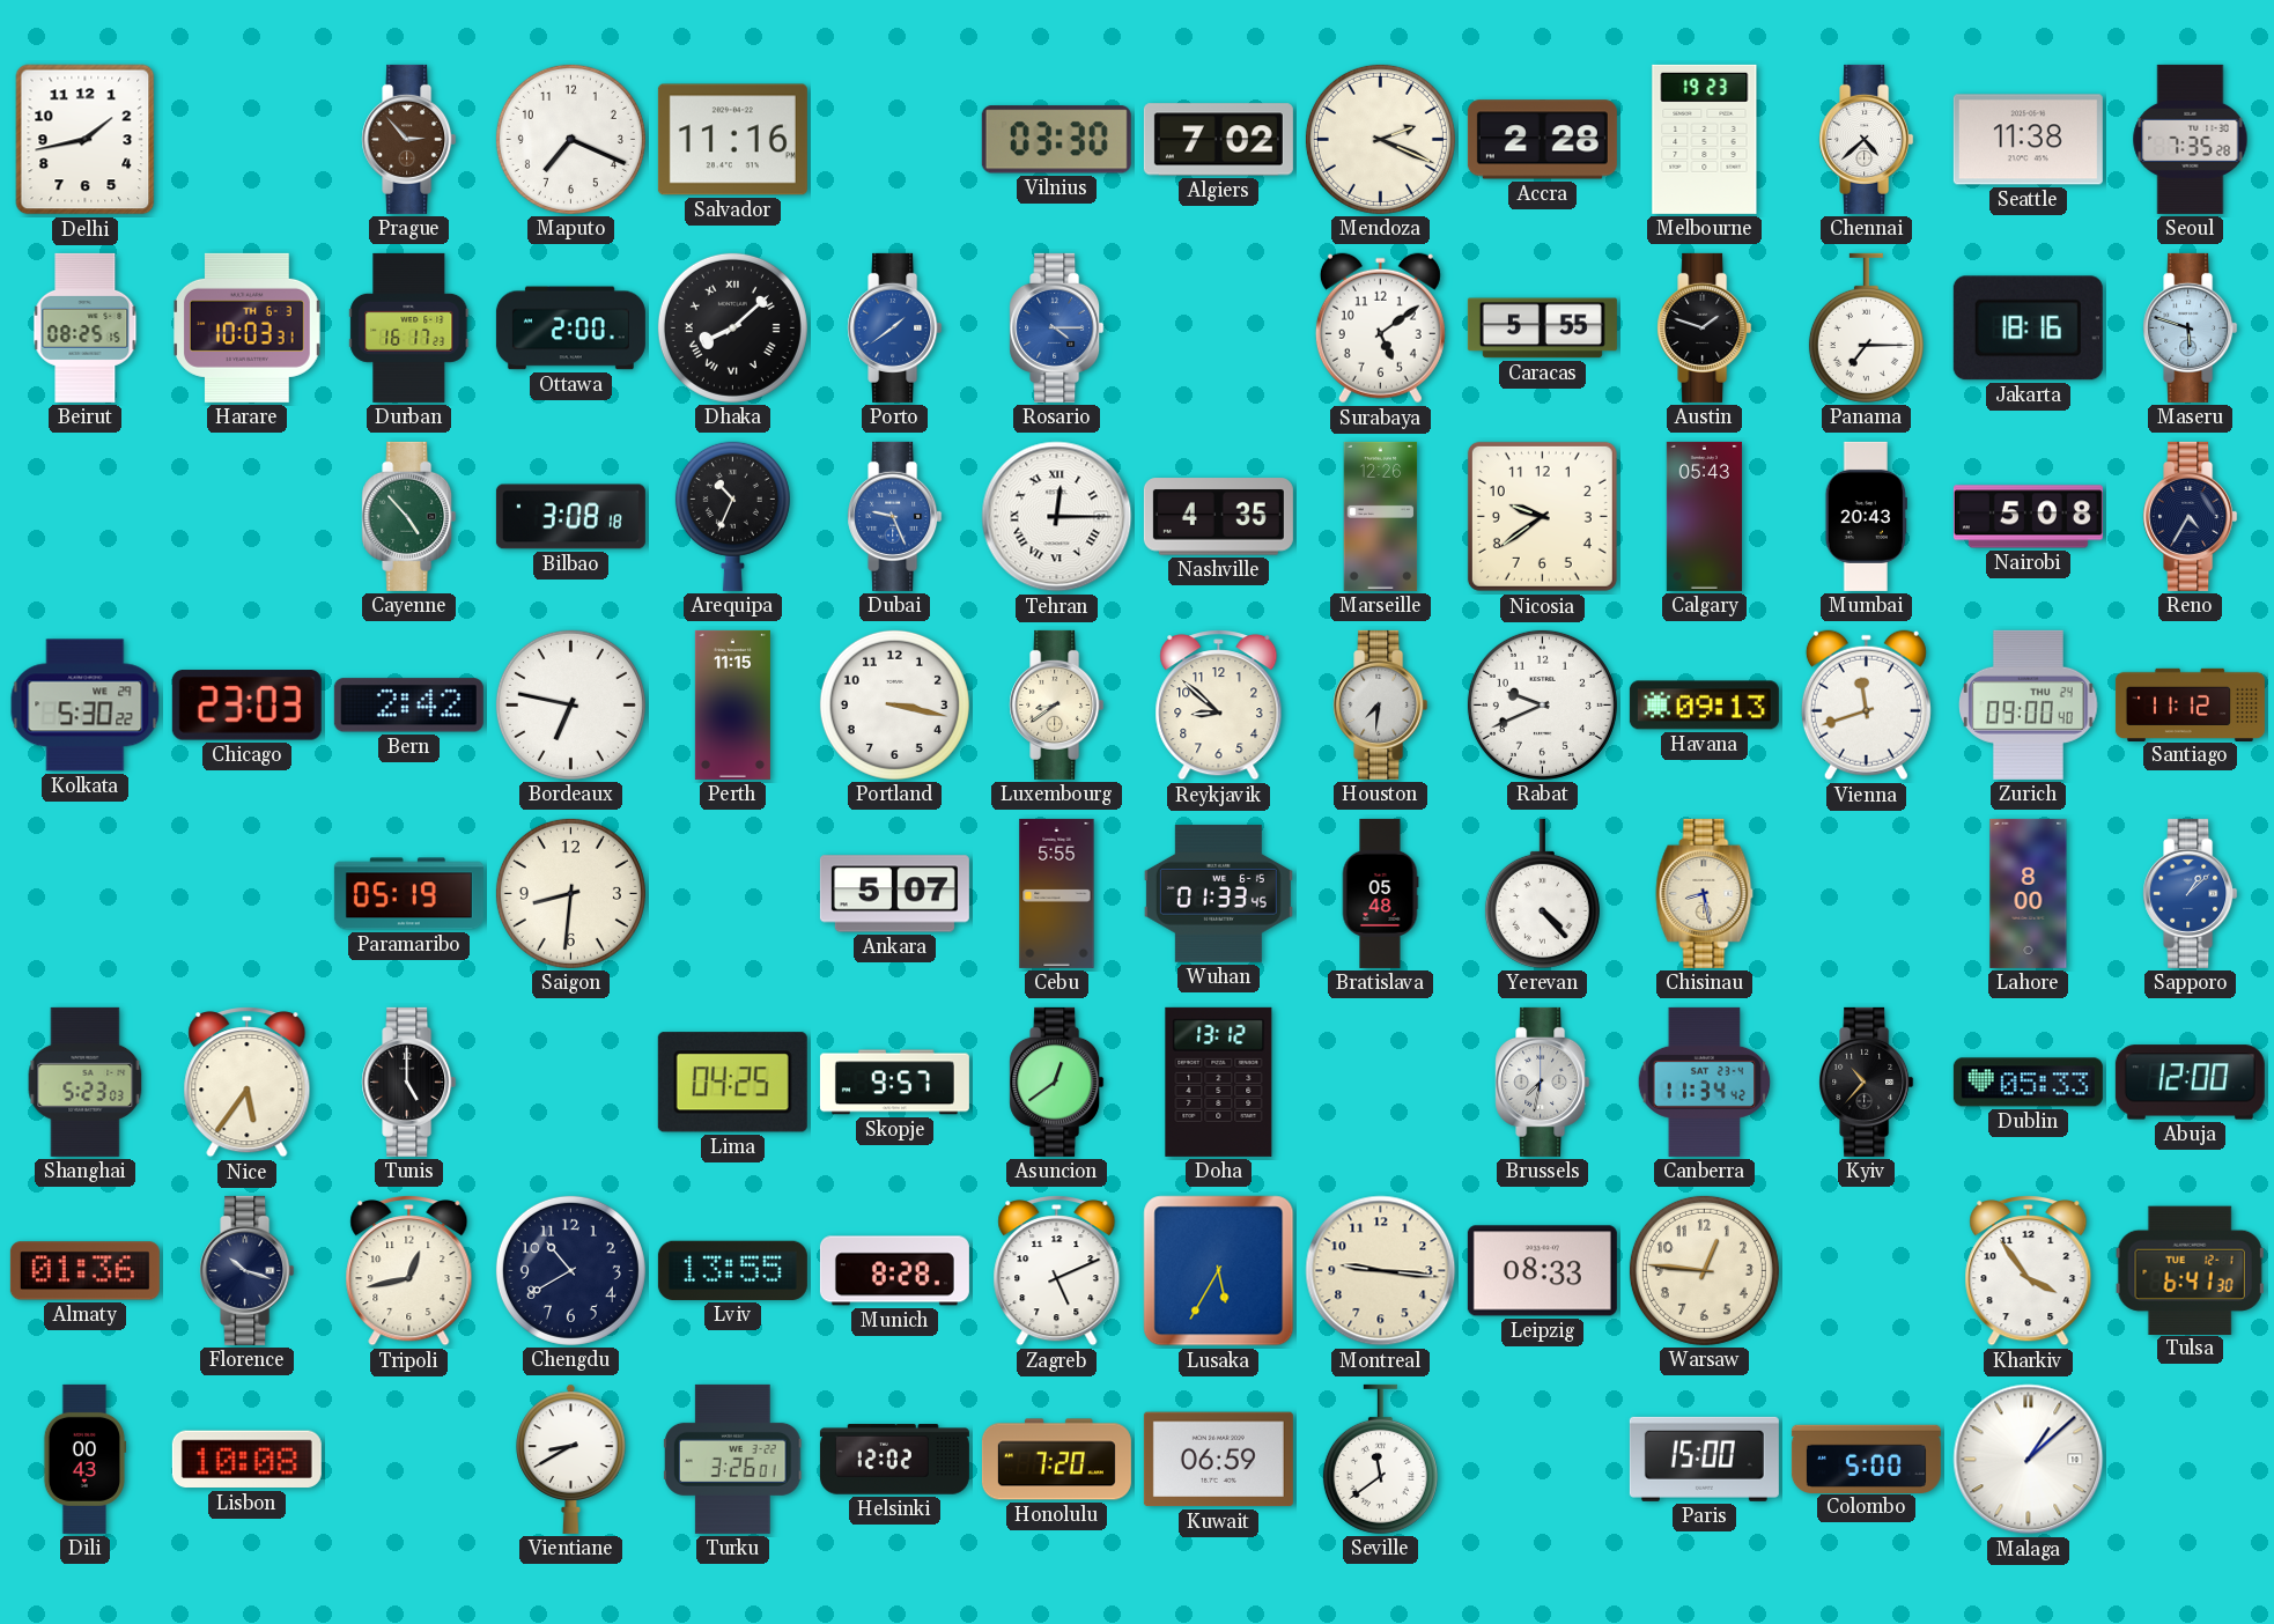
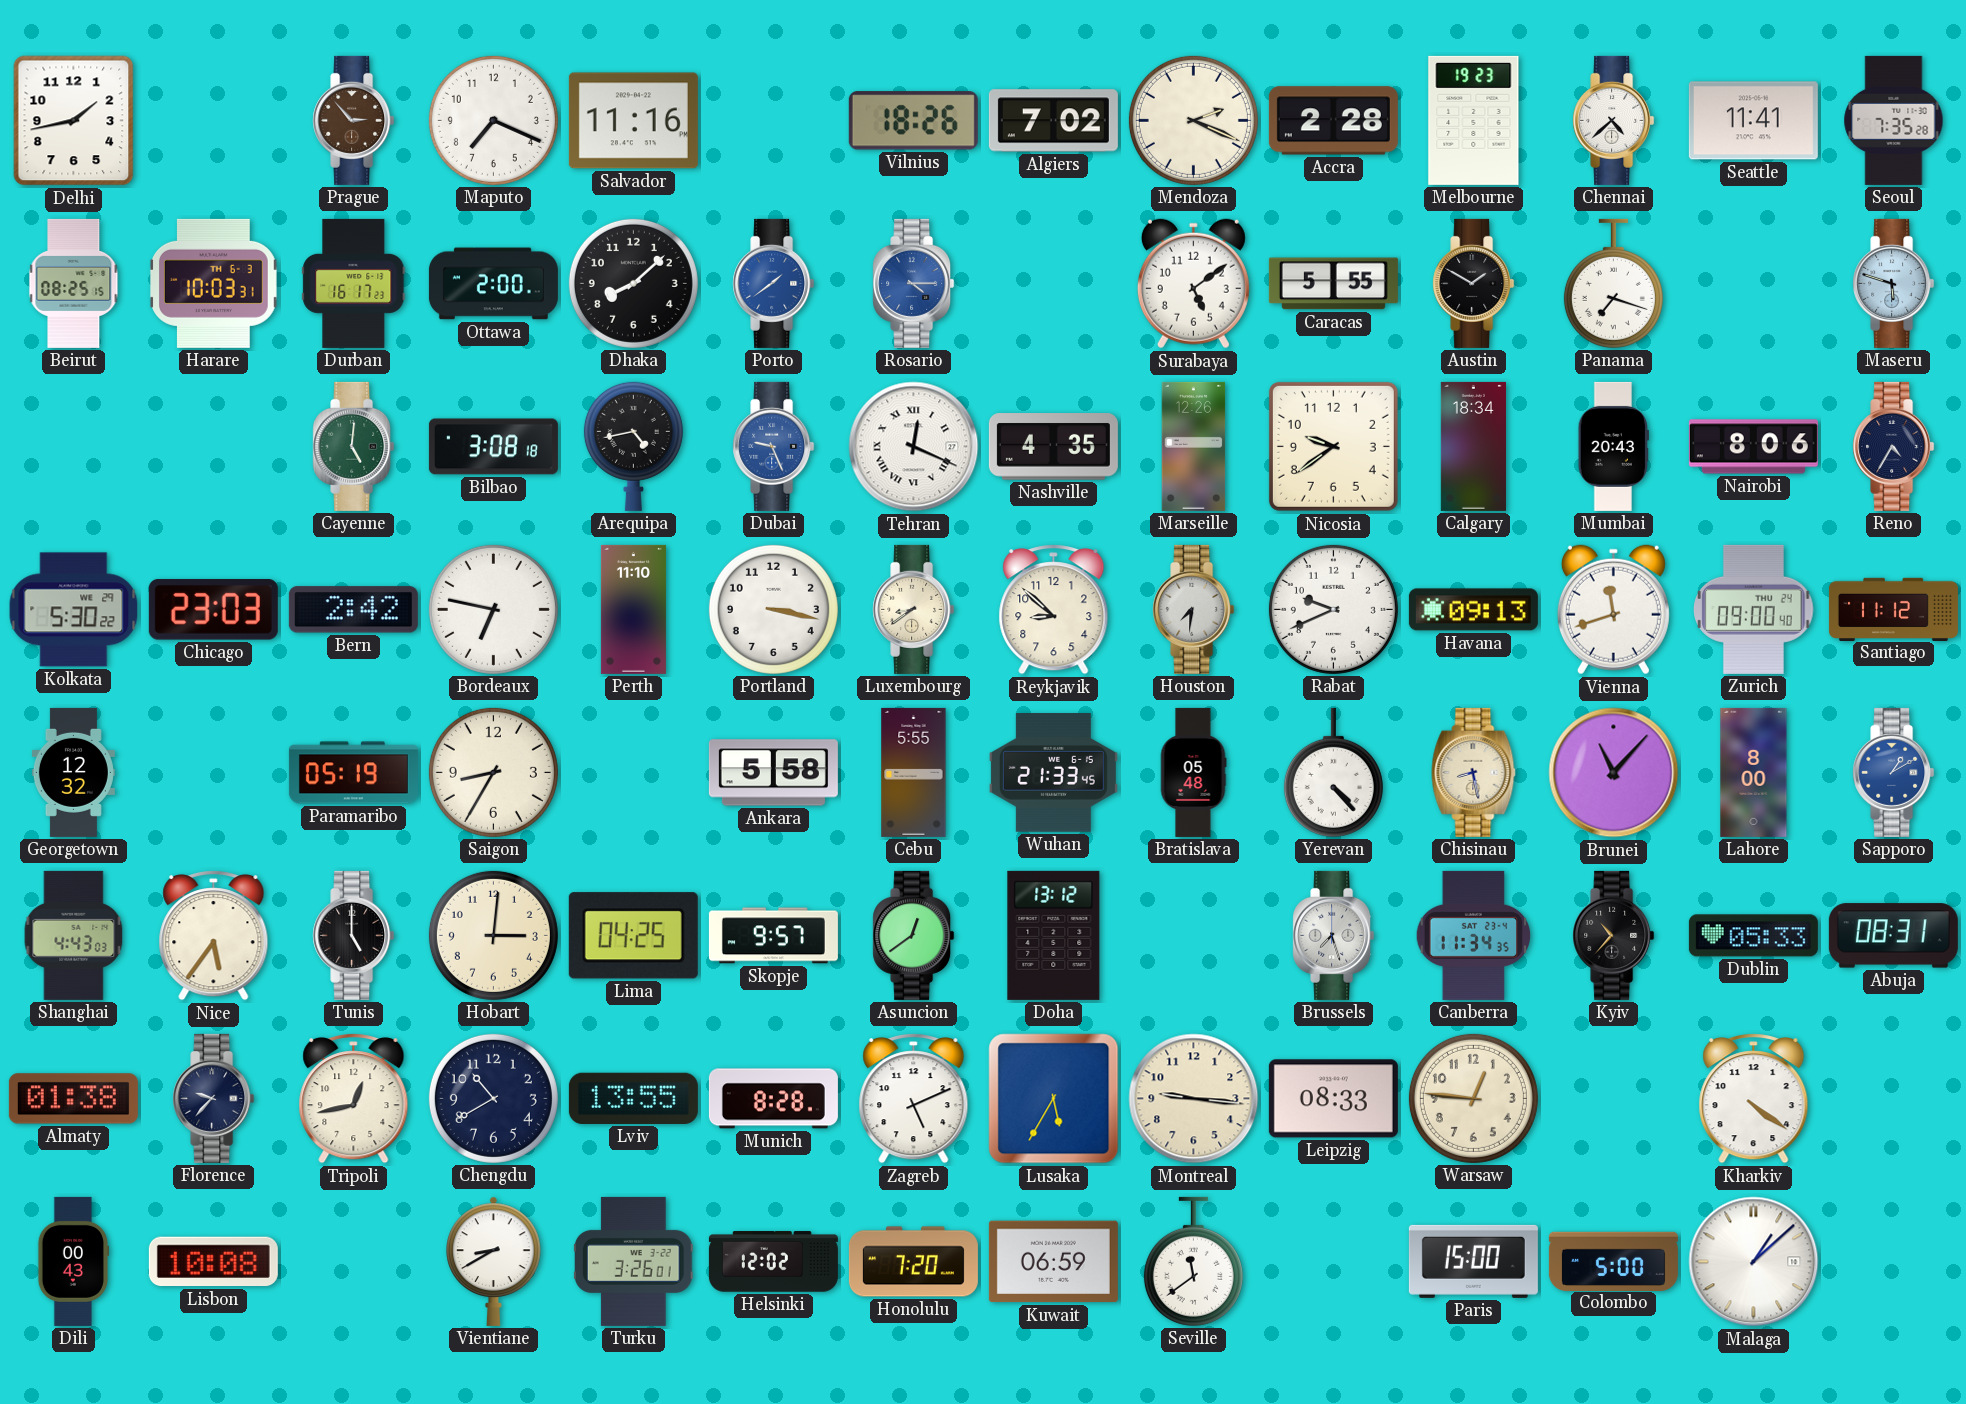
Vilnius: 03:30 -> 18:26 (913, 121)
Seattle: 11:38 -> 11:41 (1753, 121)
Dhaka numerals: Roman -> Arabic (633, 283)
Austin: 1:48 -> 1:50 (1474, 283)
Panama: 7:15 -> 7:18 (1613, 283)
Jakarta: 18:16 -> none (2028, 329)
Cayenne: 4:53 -> 5:01 (354, 446)
Arequipa: 10:34 -> 4:43 (633, 446)
Tehran: 12:15 -> 12:19 (914, 447)
Calgary: 05:43 -> 18:34 (1473, 446)
Nairobi: 5:08 -> 8:06 (1753, 447)
Perth: 11:15 -> 11:10 (633, 609)
Georgetown: none -> 12:32 (73, 772)
Saigon: 8:31 -> 8:35 (493, 772)
Ankara: 5:07 -> 5:58 (773, 773)
Wuhan: 01:33 -> 21:33 (1053, 773)
Brunei: none -> 11:07 (1614, 773)
Sapporo: 1:08 -> 1:10 (1894, 772)
Shanghai: 5:23 -> 4:43 (74, 935)
Hobart: none -> 3:01 (493, 935)
Brussels: 7:32 -> 7:27 (1334, 935)
Canberra: 11:34:42 -> 11:34:35 (1474, 935)
Abuja: 12:00 -> 08:31 (1893, 936)
Almaty: 01:36 -> 01:38 (73, 1099)
Florence: 10:18 -> 9:37 (214, 1098)
Kharkiv: 3:54 -> 4:21 (1754, 1099)
Tulsa: 6:41 -> none (2190, 1270)
